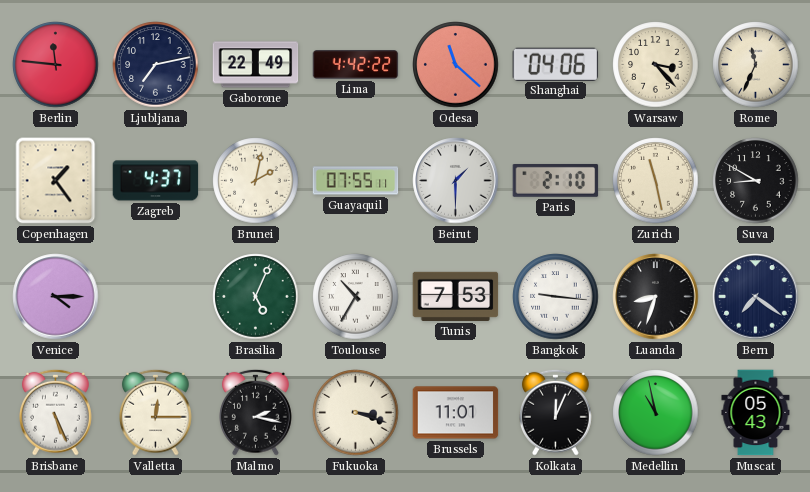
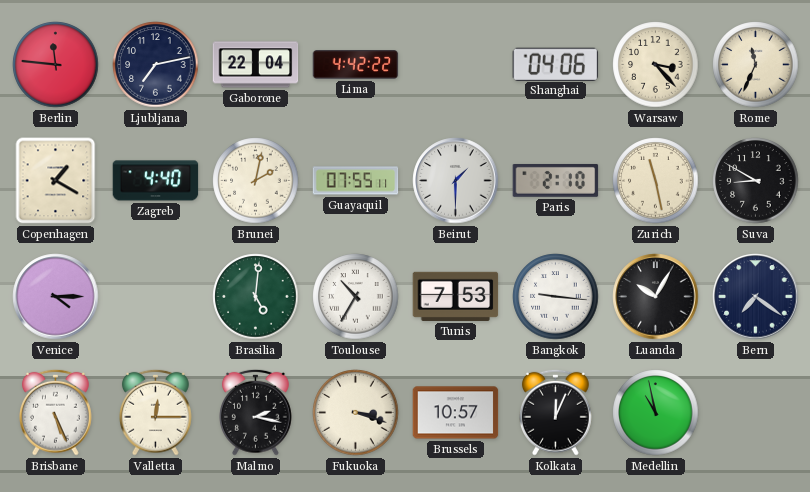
Gaborone: 22:49 -> 22:04 (256, 65)
Odesa: 11:22 -> none (456, 65)
Copenhagen: 1:24 -> 1:20 (56, 181)
Zagreb: 4:37 -> 4:40 (156, 181)
Brasilia: 5:04 -> 5:01 (256, 297)
Luanda: 8:33 -> 10:05 (656, 297)
Brussels: 11:01 -> 10:57 (456, 413)
Muscat: 05:43 -> none (756, 413)
